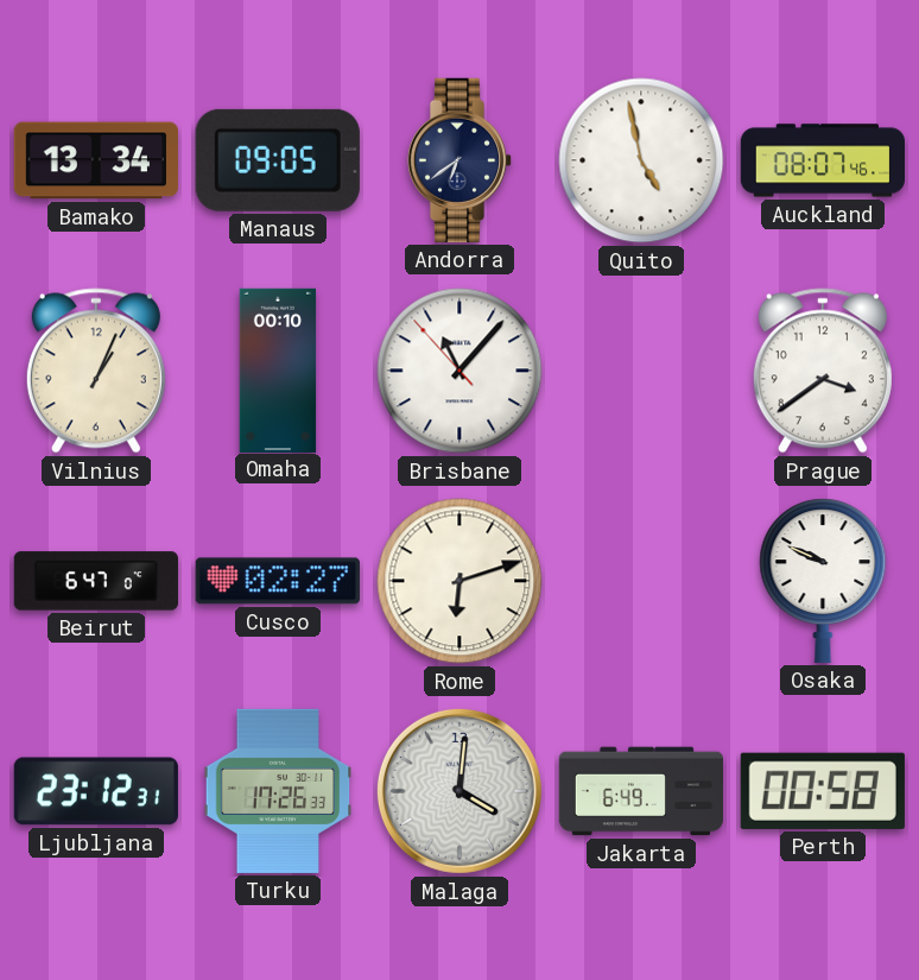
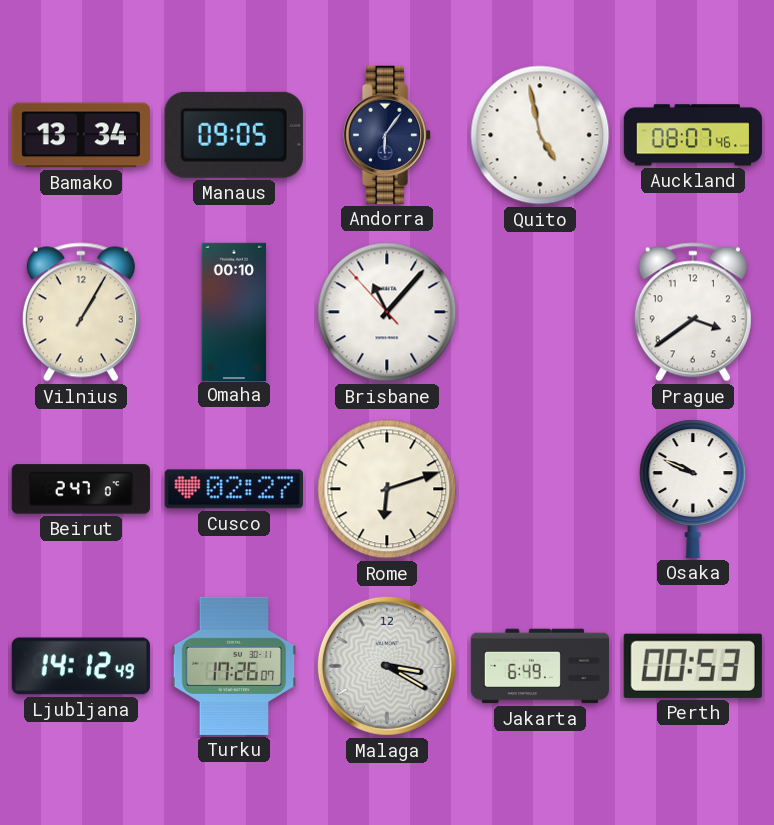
Andorra: 6:39 -> 6:06 (387, 135)
Vilnius: 1:04 -> 1:05 (81, 312)
Beirut: 6:47 -> 2:47 (81, 489)
Ljubljana: 23:12 -> 14:12 (81, 666)
Turku: 17:26:33 -> 17:26:07 (234, 666)
Malaga: 4:01 -> 3:20 (387, 666)
Perth: 00:58 -> 00:53 (693, 666)
